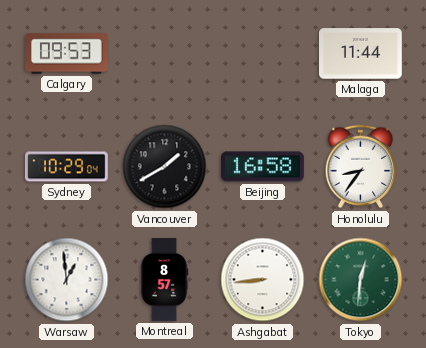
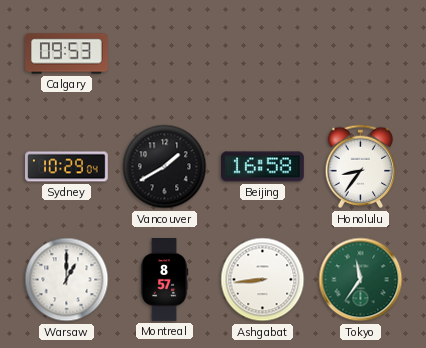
Malaga: 11:44 -> none (361, 54)
Warsaw: 12:59 -> 1:00 (67, 280)
Tokyo: 12:31 -> 11:36 (361, 280)
